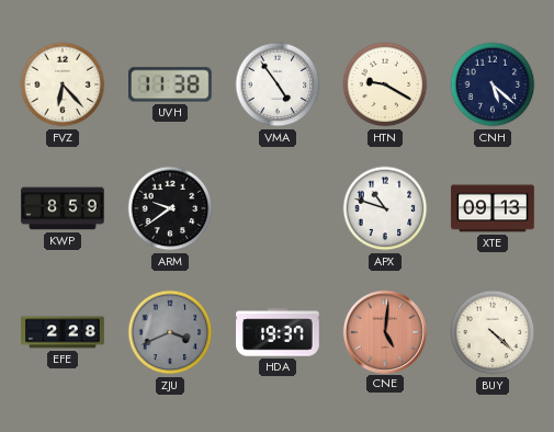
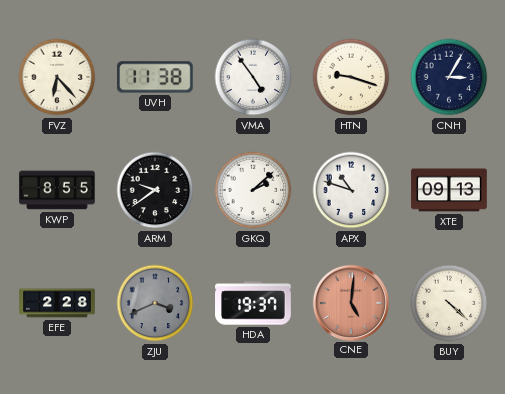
HTN: 9:20 -> 9:18 (351, 77)
CNH: 5:22 -> 3:05 (449, 77)
KWP: 8:59 -> 8:55 (57, 190)
GKQ: none -> 2:08 (253, 190)
